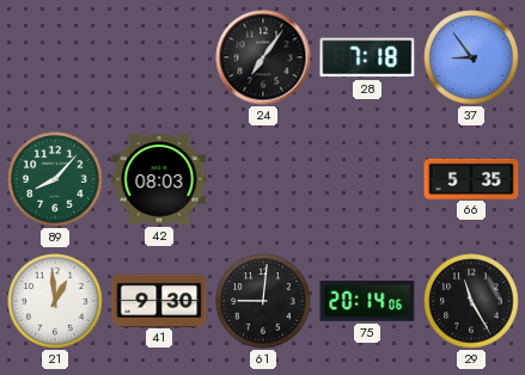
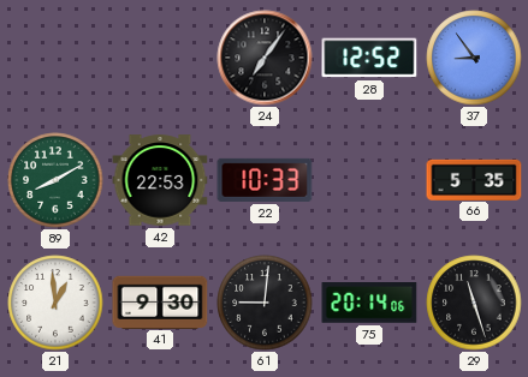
28: 7:18 -> 12:52 (369, 58)
89: 8:07 -> 8:10 (55, 180)
42: 08:03 -> 22:53 (160, 180)
22: none -> 10:33 (265, 180)
29: 11:25 -> 11:27 (474, 303)
